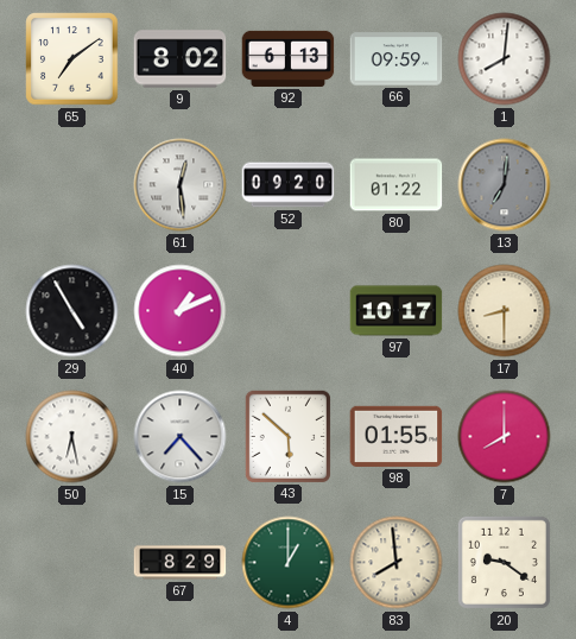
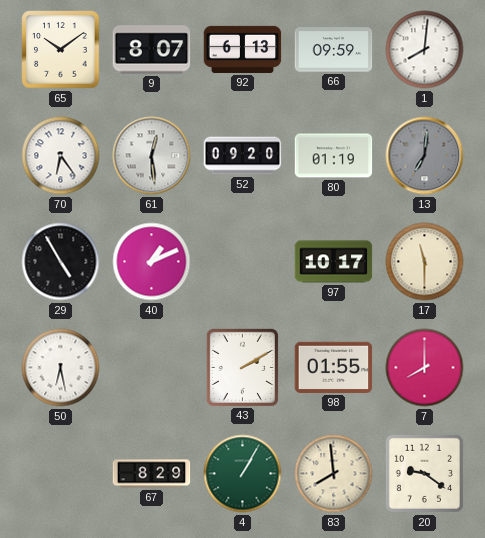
65: 7:09 -> 10:09 (61, 50)
9: 8:02 -> 8:07 (152, 50)
70: none -> 6:24 (61, 156)
80: 01:22 -> 01:19 (334, 156)
17: 8:30 -> 11:30 (425, 262)
15: 7:23 -> none (181, 437)
43: 5:52 -> 2:10 (242, 367)
4: 1:00 -> 1:05 (243, 474)
